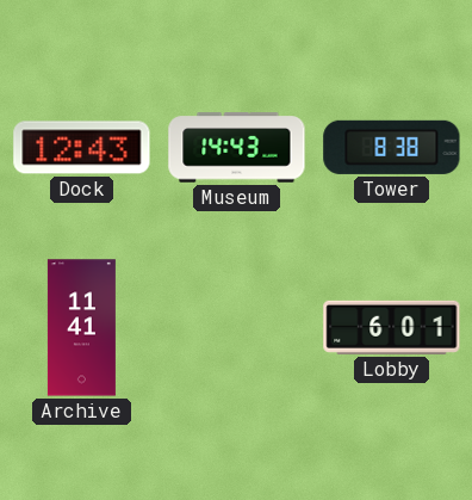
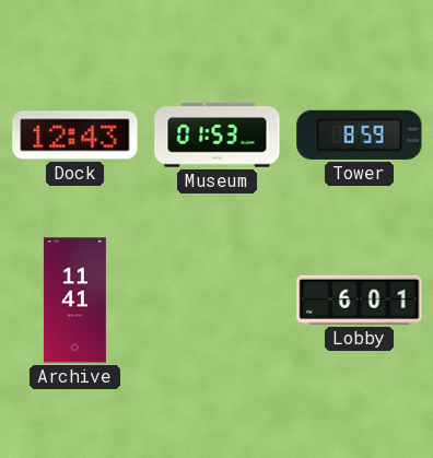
Museum: 14:43 -> 01:53 (218, 136)
Tower: 8:38 -> 8:59 (360, 134)
